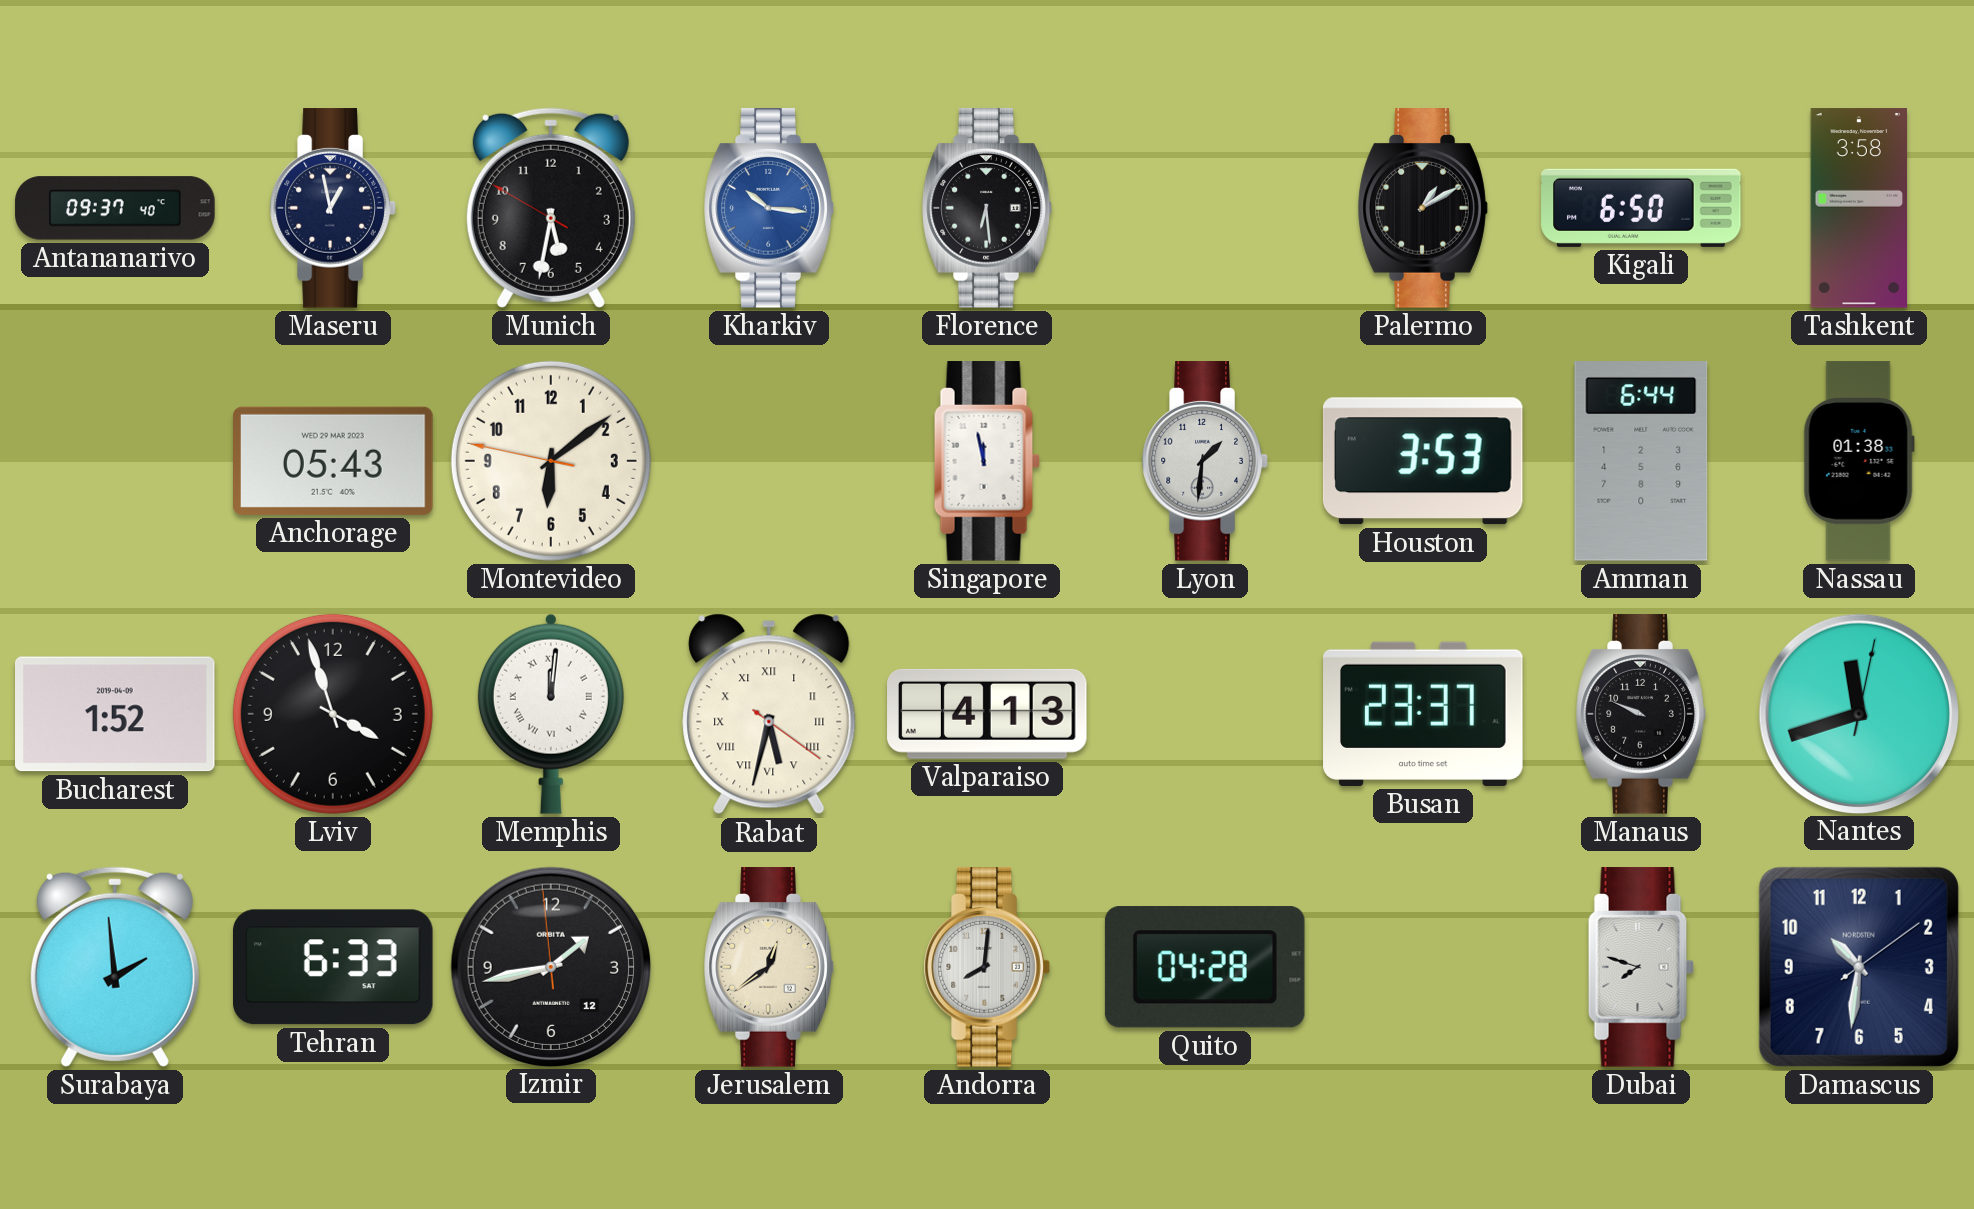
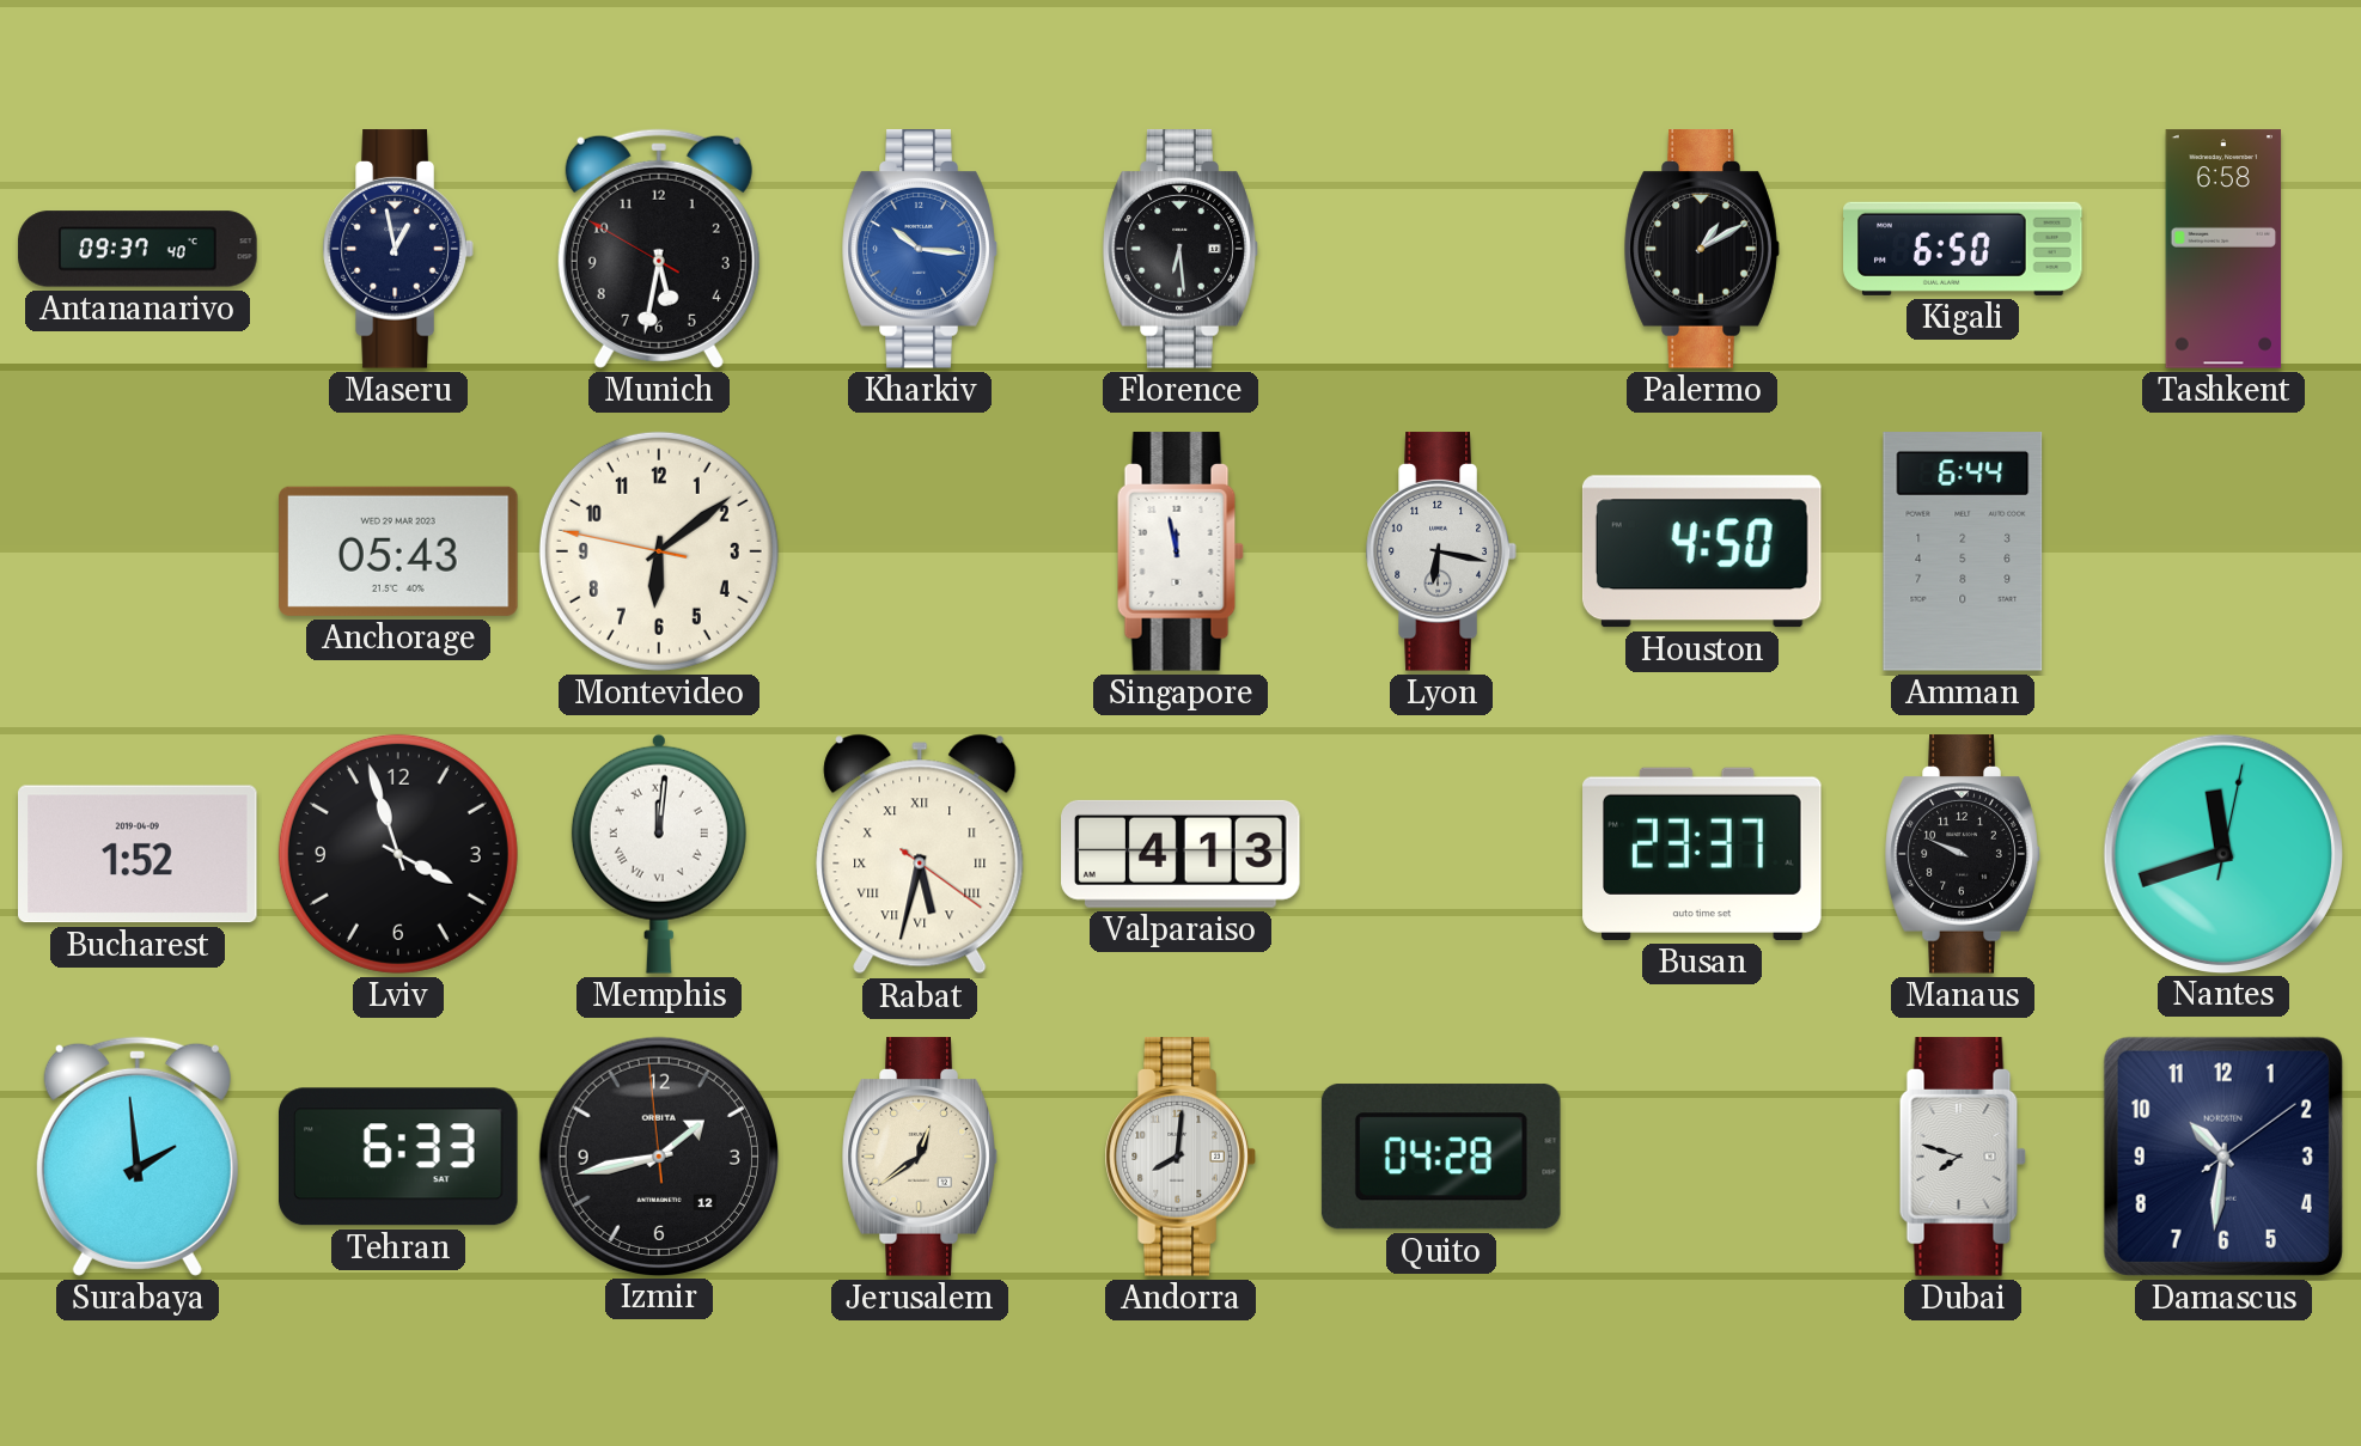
Tashkent: 3:58 -> 6:58 (2223, 249)
Lyon: 1:31 -> 6:17 (1441, 551)
Houston: 3:53 -> 4:50 (1702, 551)
Nassau: 01:38 -> none (1859, 461)
